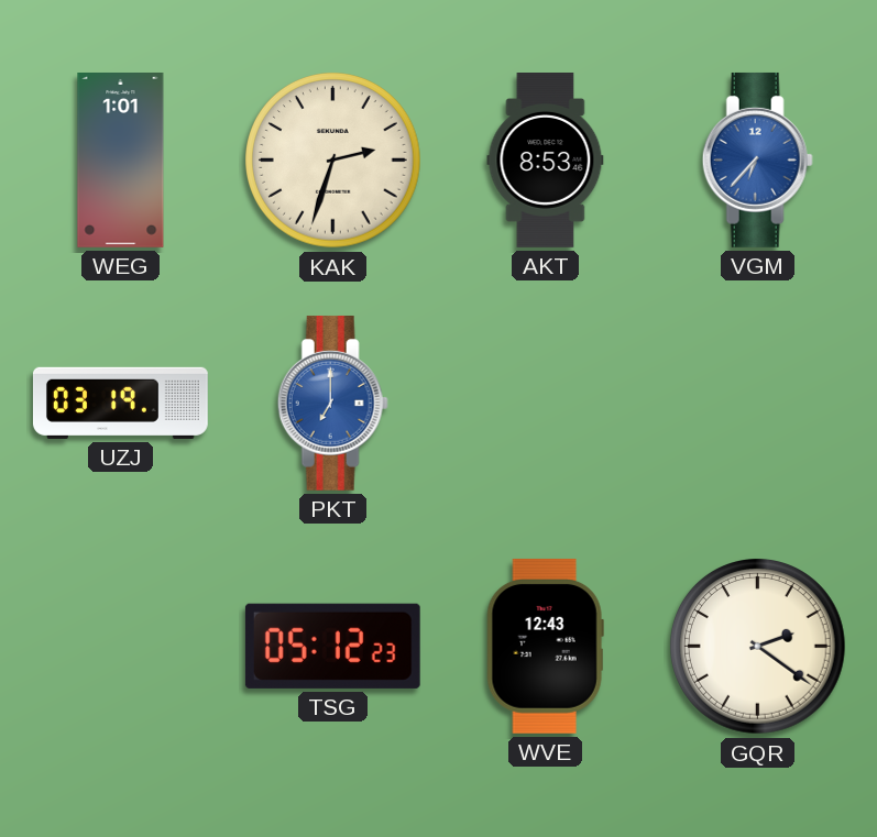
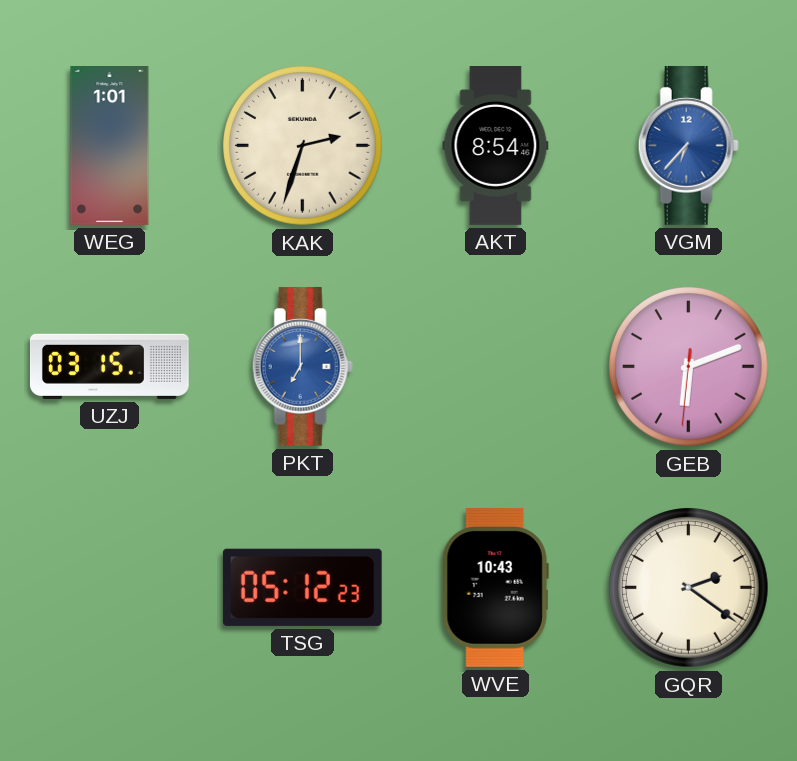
AKT: 8:53 -> 8:54 (496, 146)
UZJ: 03:19 -> 03:15 (109, 366)
GEB: none -> 6:11 (689, 367)
WVE: 12:43 -> 10:43 (495, 587)
